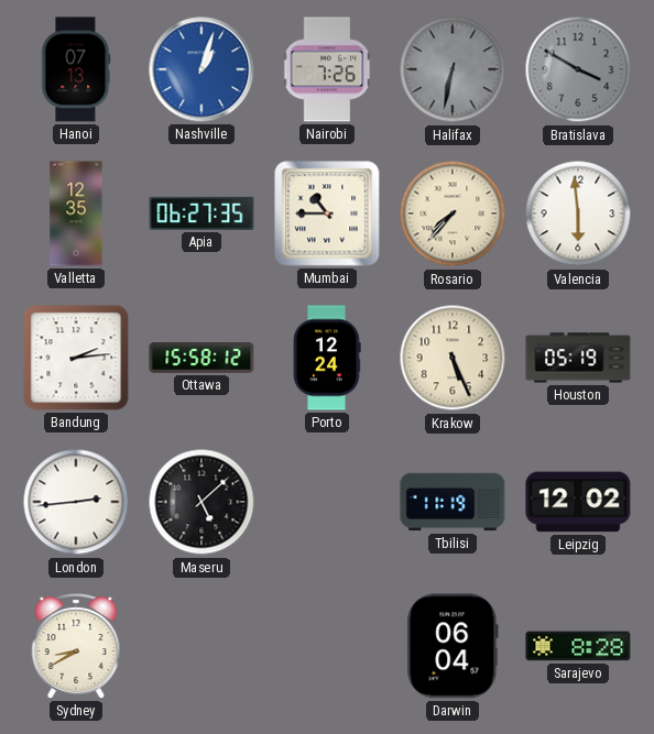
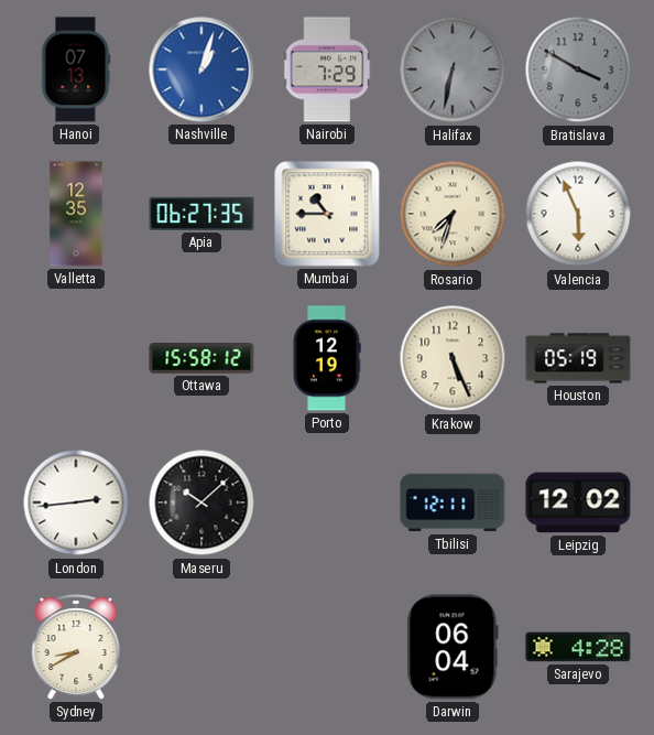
Nairobi: 7:26 -> 7:29 (327, 69)
Rosario: 7:37 -> 7:33 (453, 214)
Valencia: 5:59 -> 5:56 (578, 214)
Bandung: 2:14 -> none (76, 358)
Porto: 12:24 -> 12:19 (327, 358)
Maseru: 5:08 -> 10:08 (201, 502)
Tbilisi: 11:19 -> 12:11 (453, 502)
Sarajevo: 8:28 -> 4:28 (578, 647)
